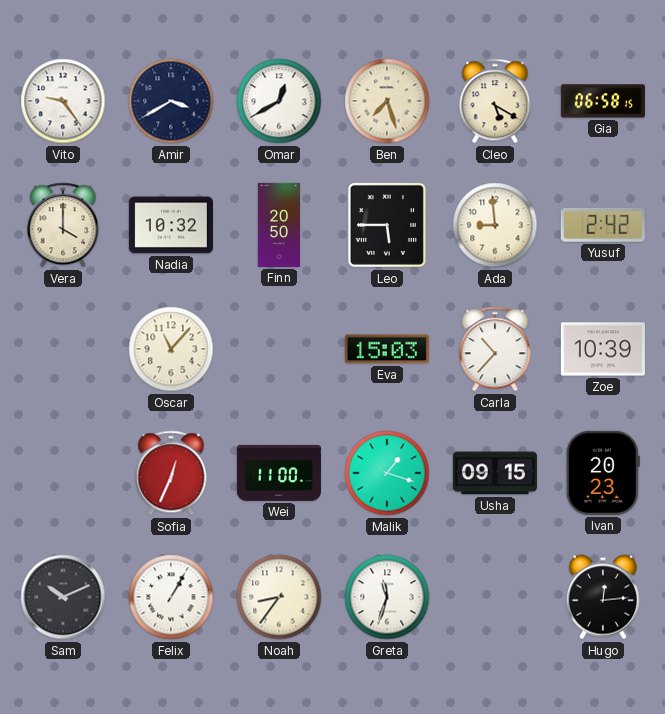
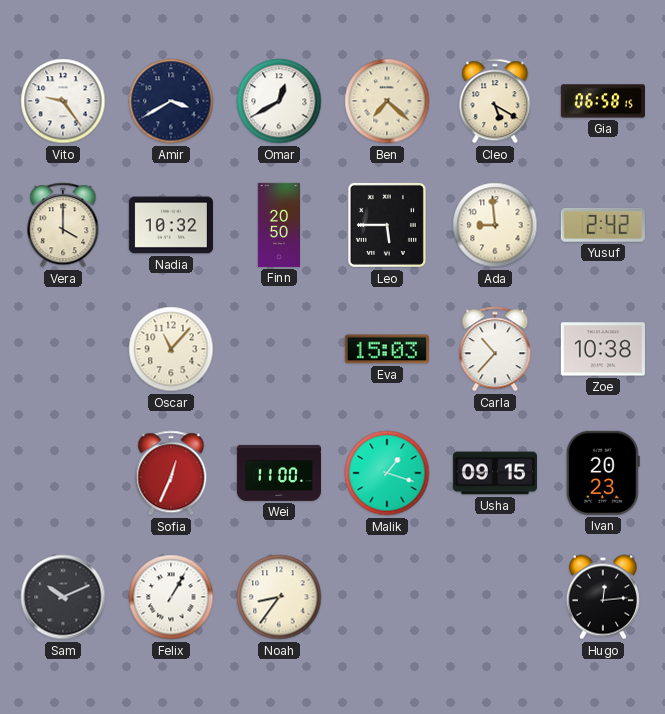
Ben: 7:27 -> 7:22 (387, 101)
Zoe: 10:39 -> 10:38 (603, 349)
Greta: 11:33 -> none (387, 597)
